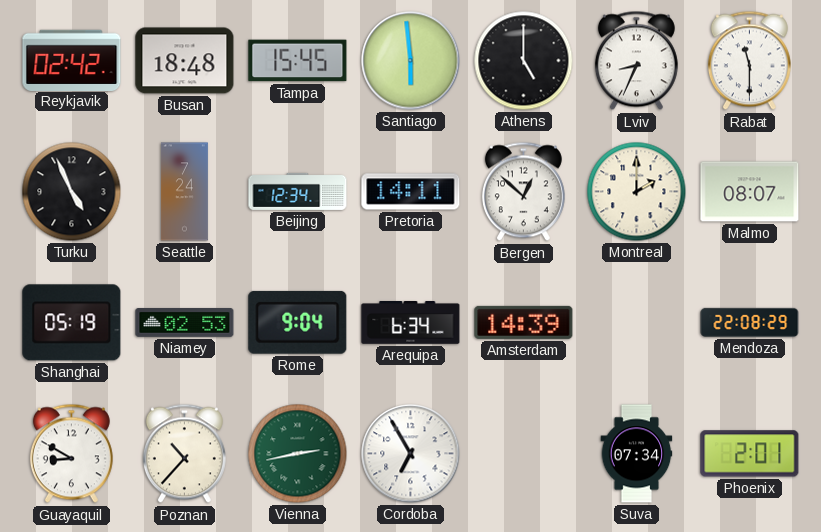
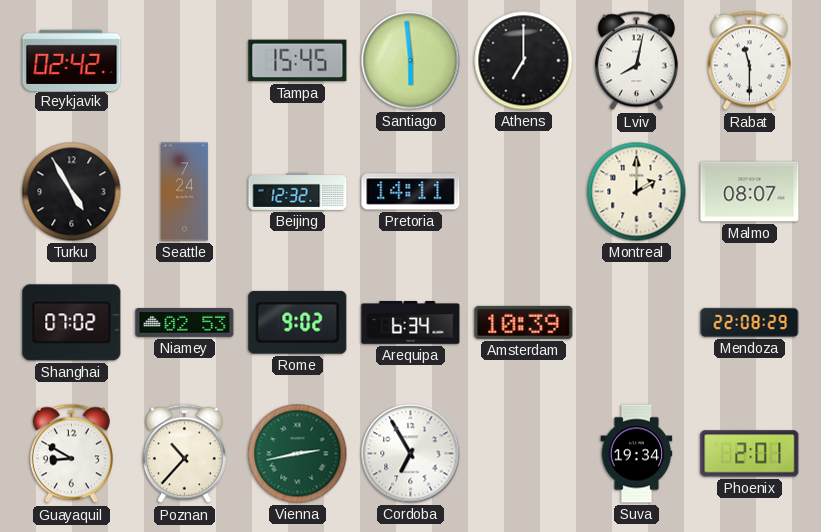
Busan: 18:48 -> none (185, 61)
Athens: 5:00 -> 7:00 (524, 61)
Lviv: 8:34 -> 8:02 (636, 61)
Turku: 4:56 -> 4:55 (72, 192)
Beijing: 12:34 -> 12:32 (298, 191)
Bergen: 12:52 -> none (523, 192)
Shanghai: 05:19 -> 07:02 (72, 323)
Rome: 9:04 -> 9:02 (298, 322)
Amsterdam: 14:39 -> 10:39 (524, 322)
Suva: 07:34 -> 19:34 (637, 454)
